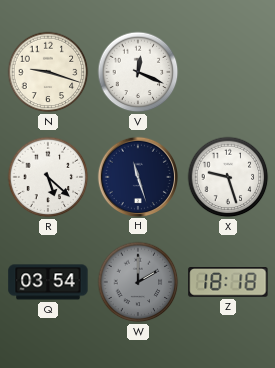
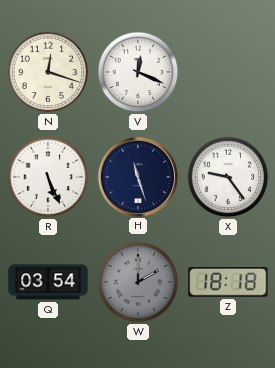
N: 9:18 -> 12:18 (48, 72)
R: 5:22 -> 5:26 (48, 177)
X: 9:27 -> 9:24 (228, 177)
